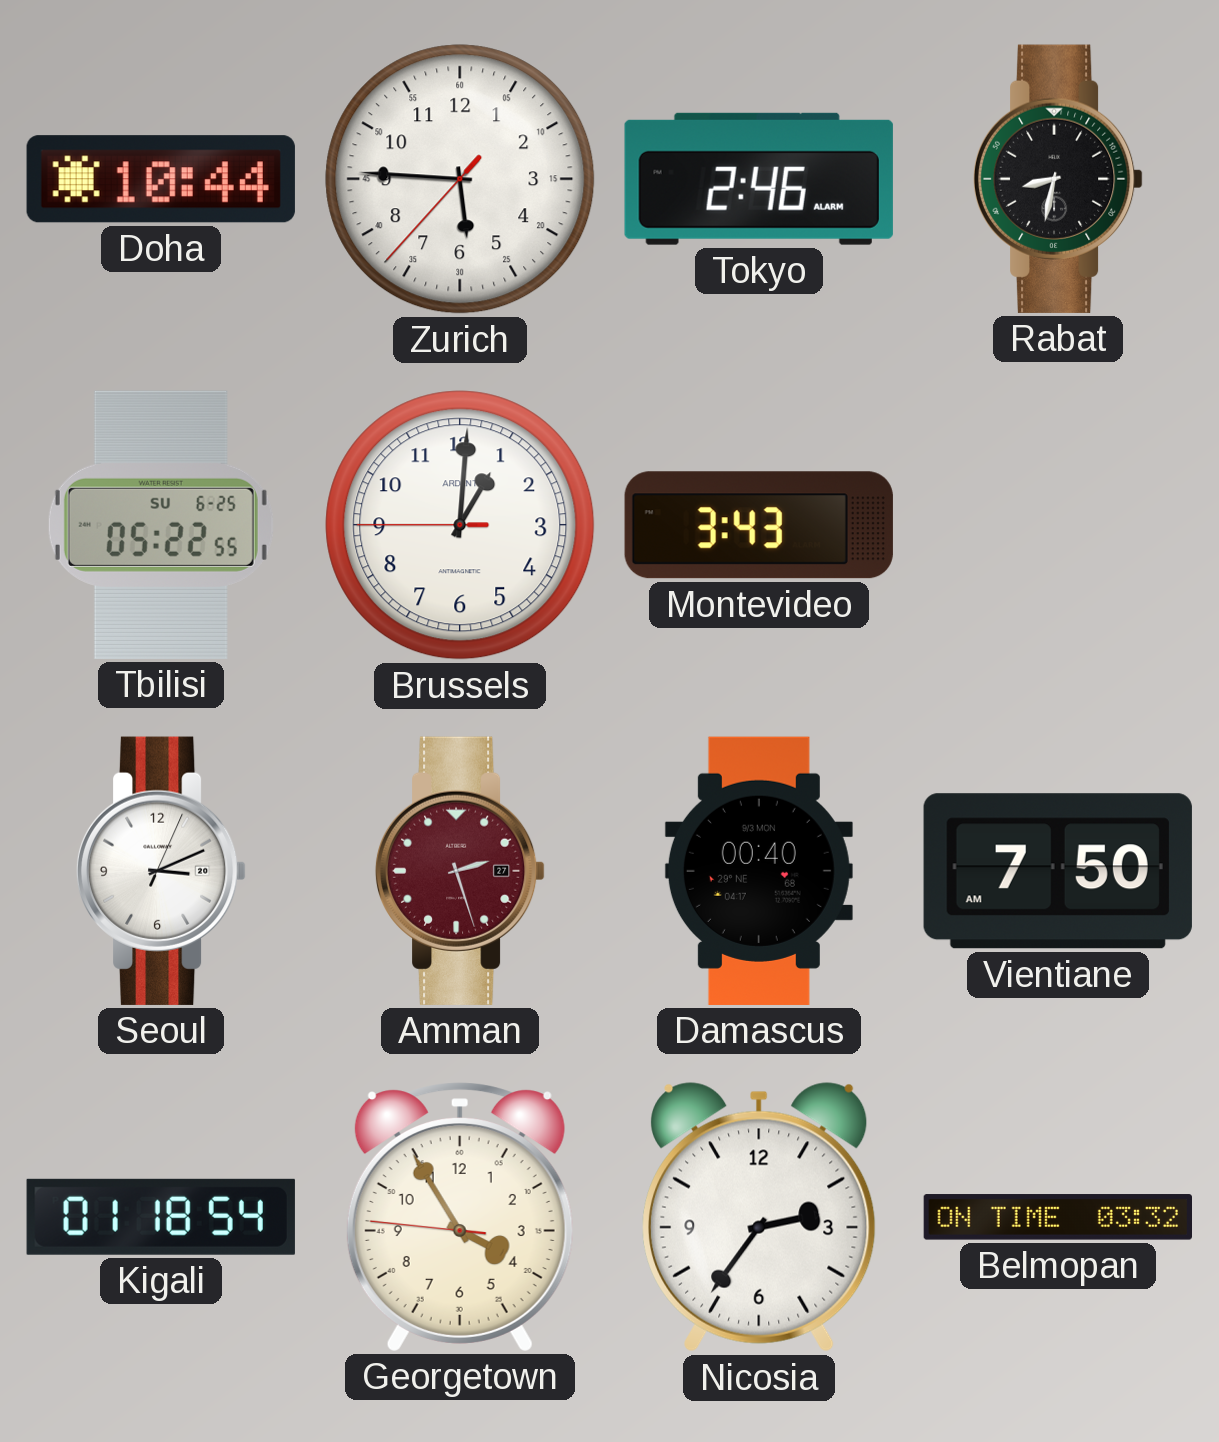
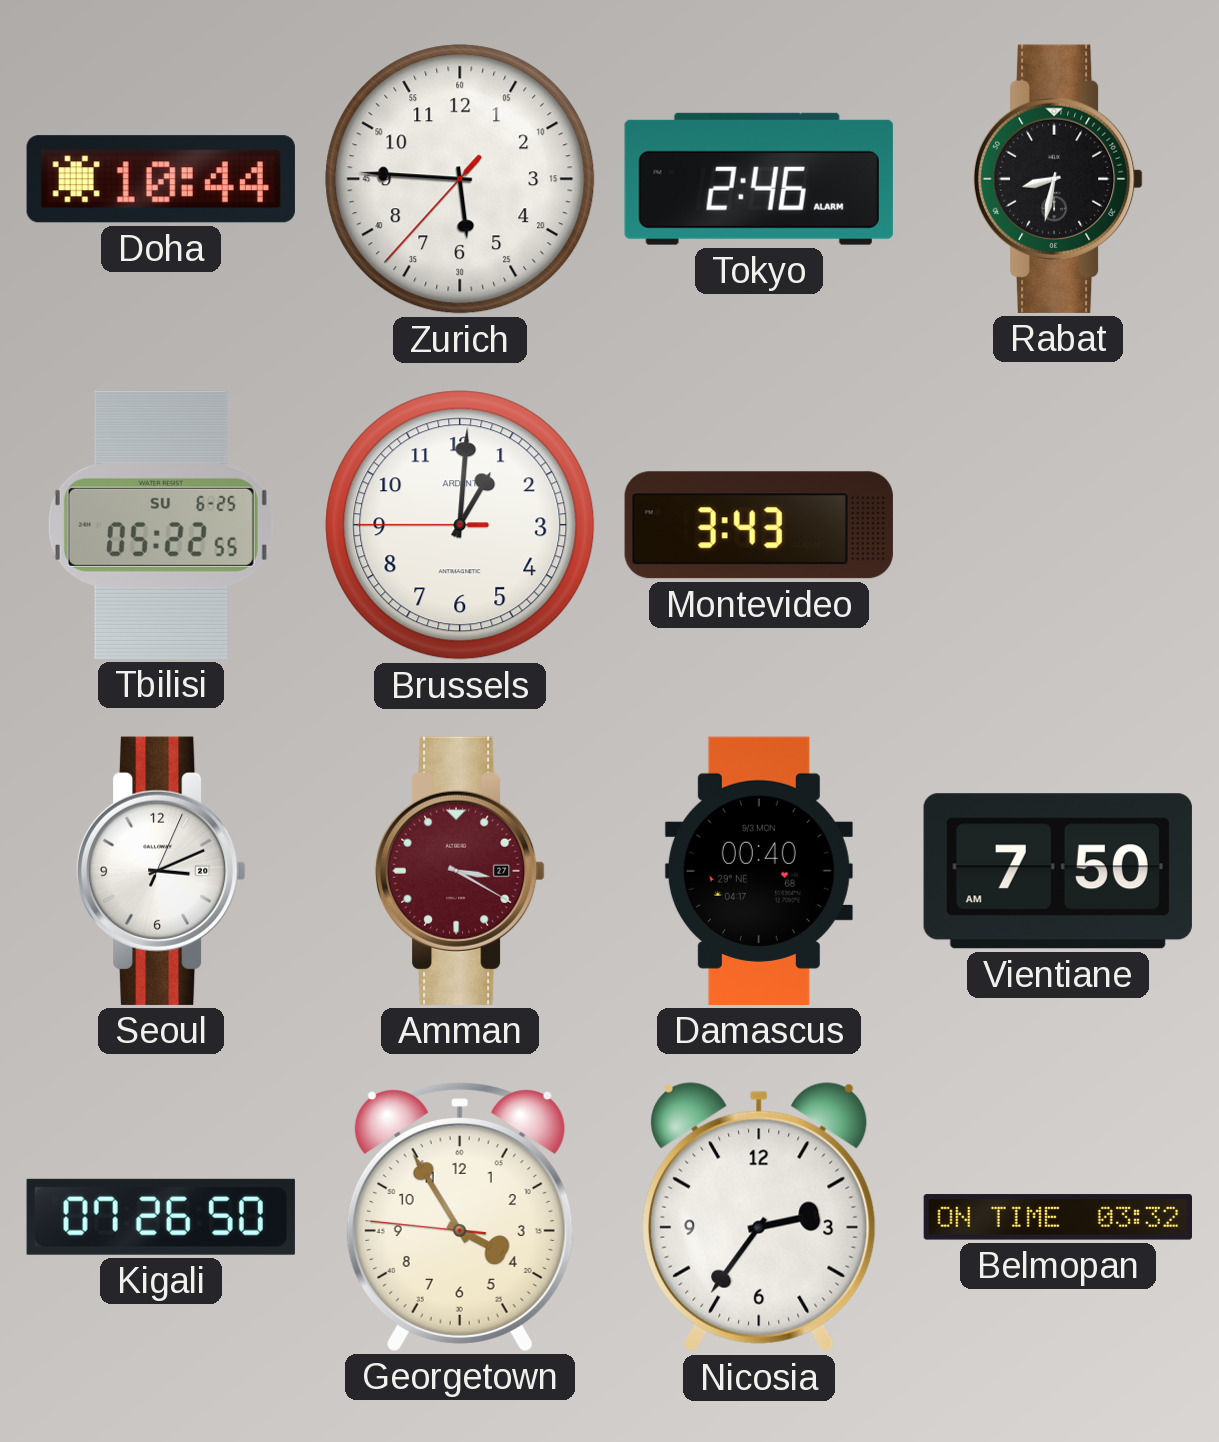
Amman: 2:27 -> 3:20 (460, 871)
Kigali: 01:18 -> 07:26 (161, 1217)
